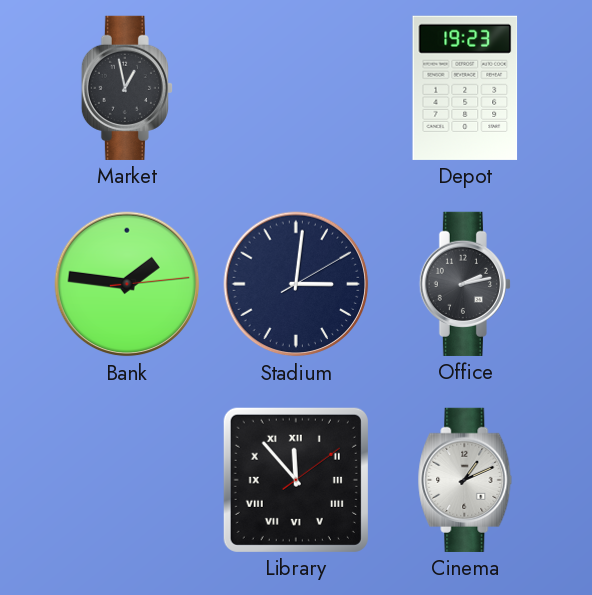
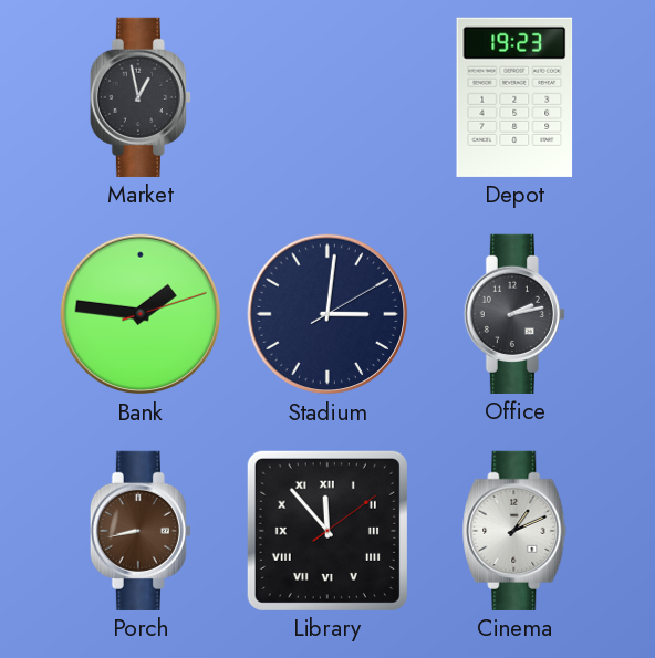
Bank: 1:46:14 -> 1:46:12 (141, 314)
Porch: none -> 8:43 (141, 531)
